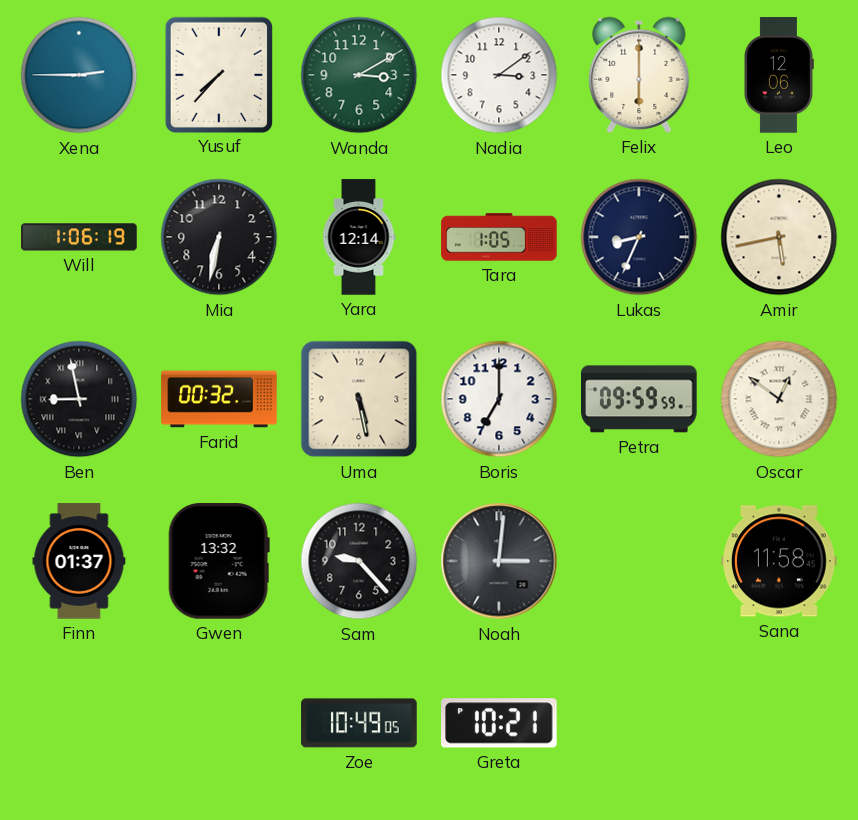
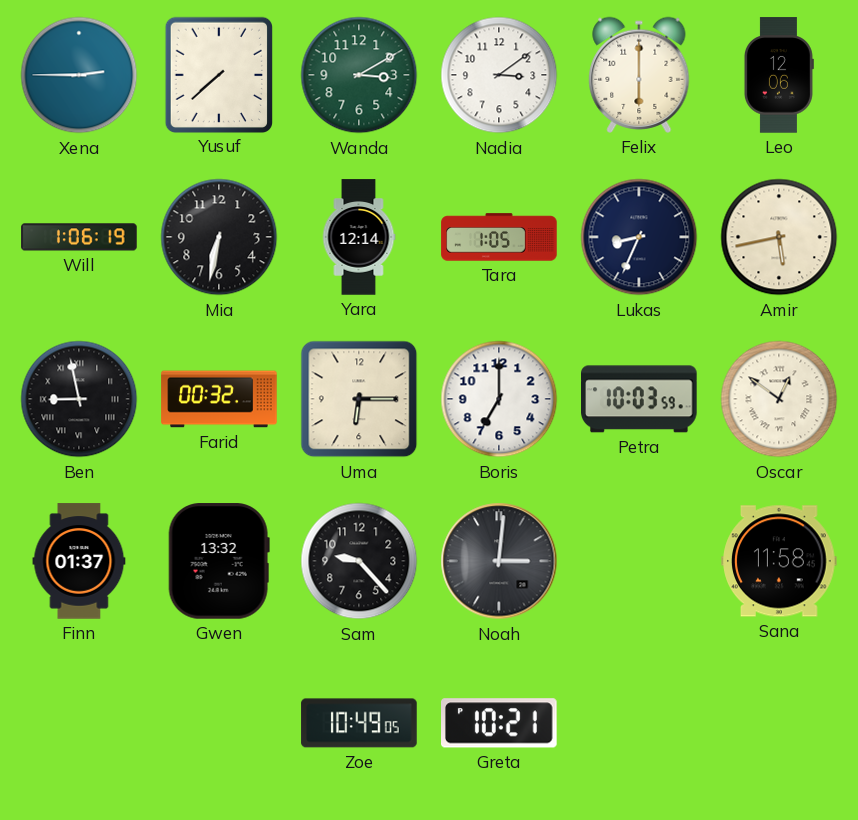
Yusuf: 7:37 -> 7:38 (218, 74)
Uma: 5:28 -> 6:15 (359, 399)
Petra: 09:59 -> 10:03 (639, 399)
